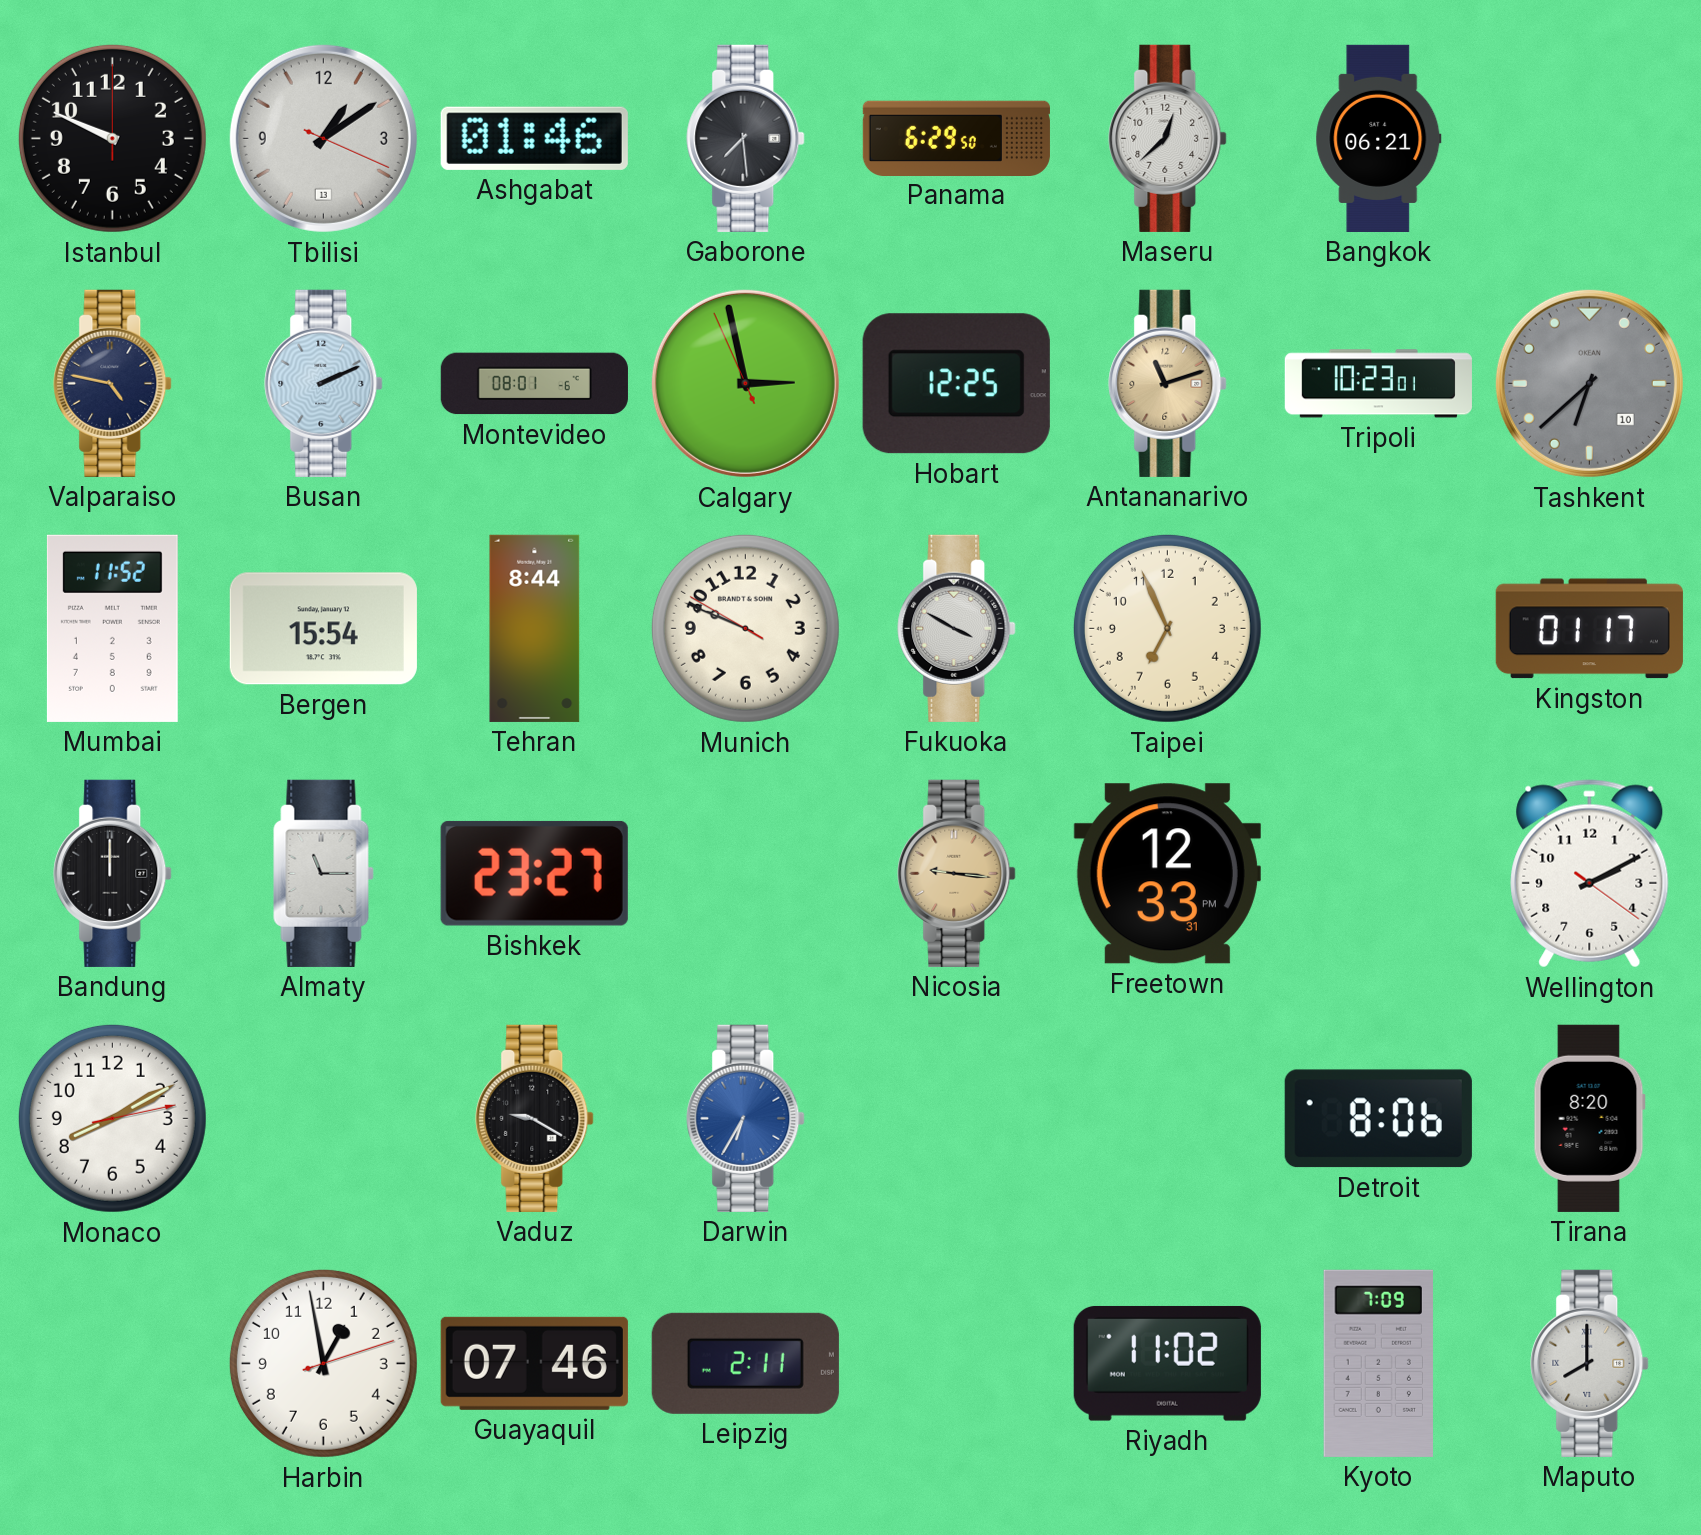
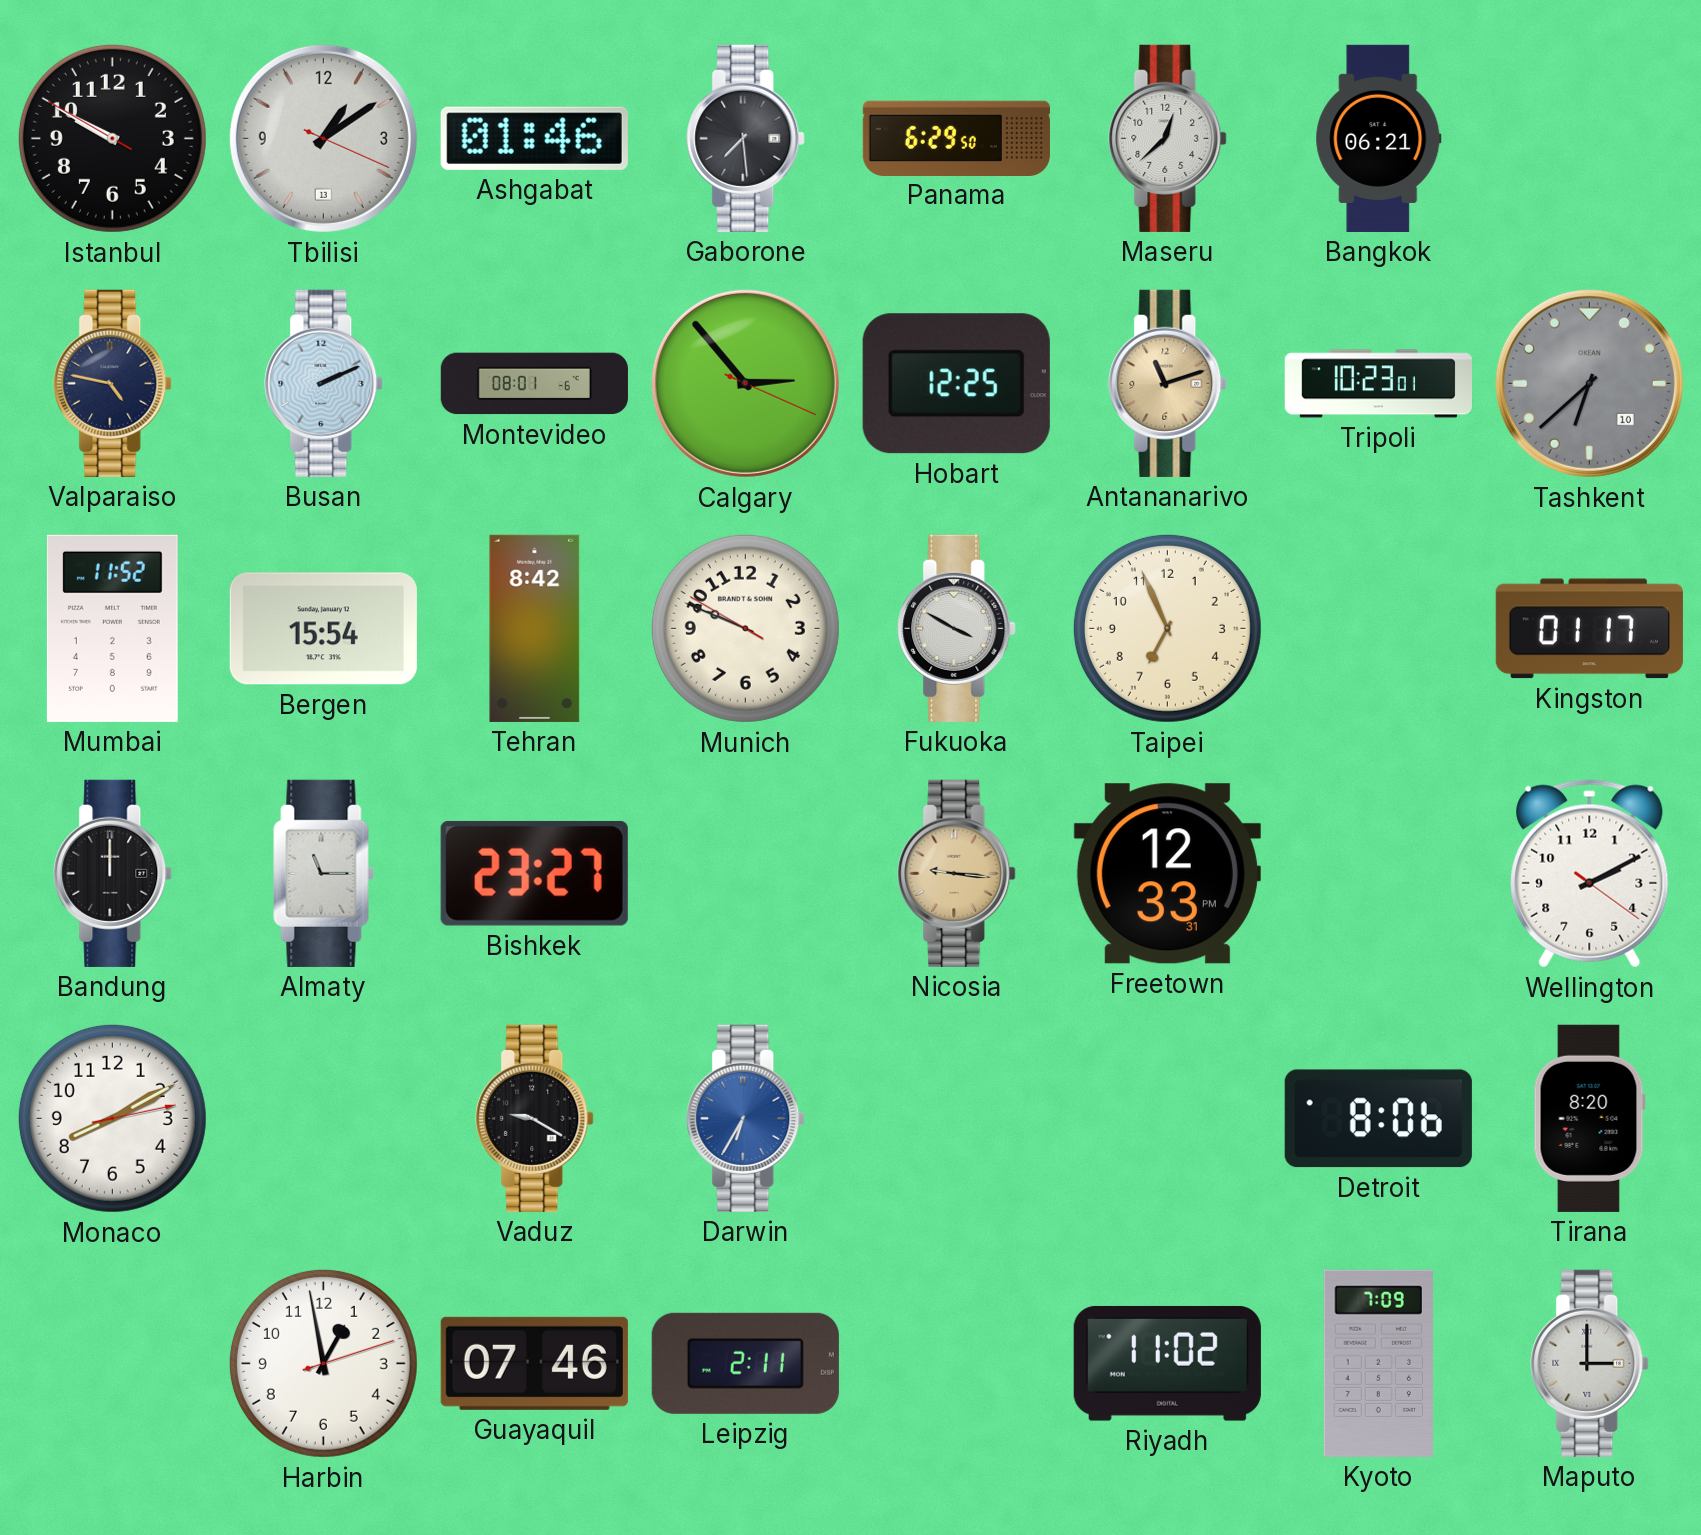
Istanbul: 9:49:00 -> 9:49:50 (112, 138)
Calgary: 2:57 -> 2:53 (745, 383)
Tehran: 8:44 -> 8:42 (535, 628)
Maputo: 8:00 -> 3:00 (1590, 1363)
